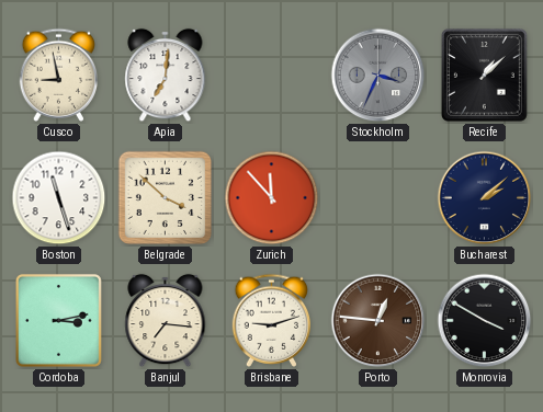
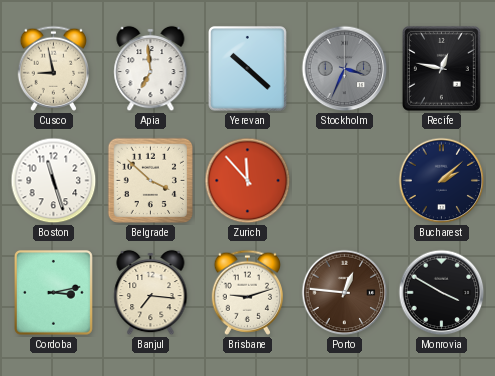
Apia: 7:01 -> 6:59 (151, 69)
Yerevan: none -> 10:22 (247, 68)
Recife: 1:08 -> 12:47 (441, 68)
